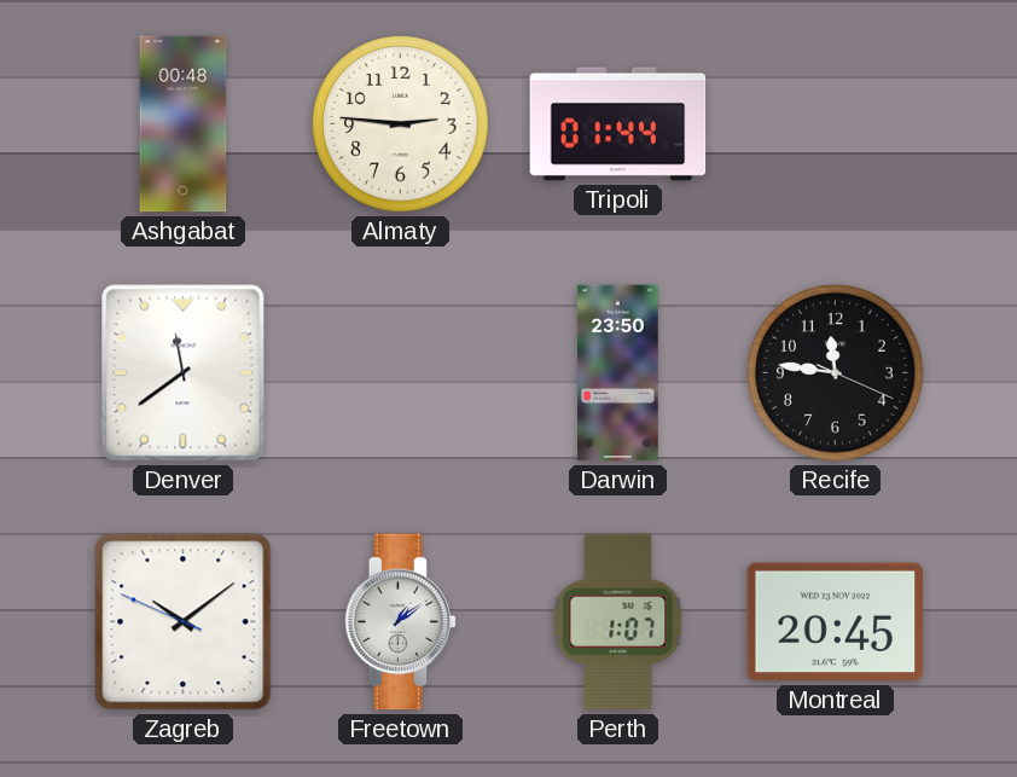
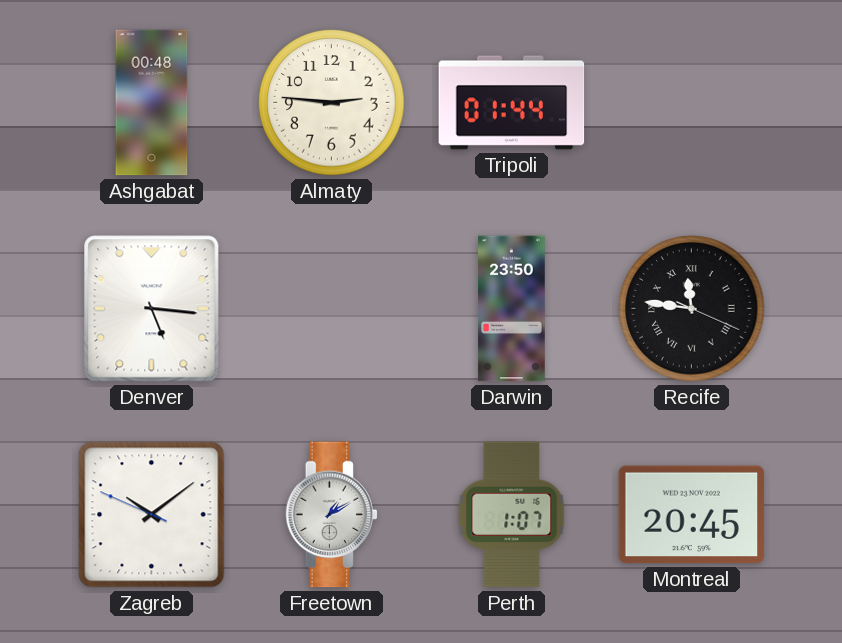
Denver: 11:39 -> 5:16 (152, 309)
Recife numerals: Arabic -> Roman (692, 309)
Freetown: 1:09 -> 1:10 (332, 515)
